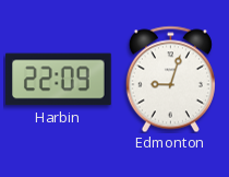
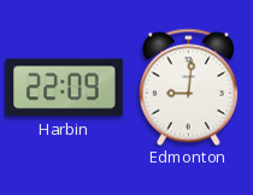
Edmonton: 9:03 -> 9:01 (188, 87)
